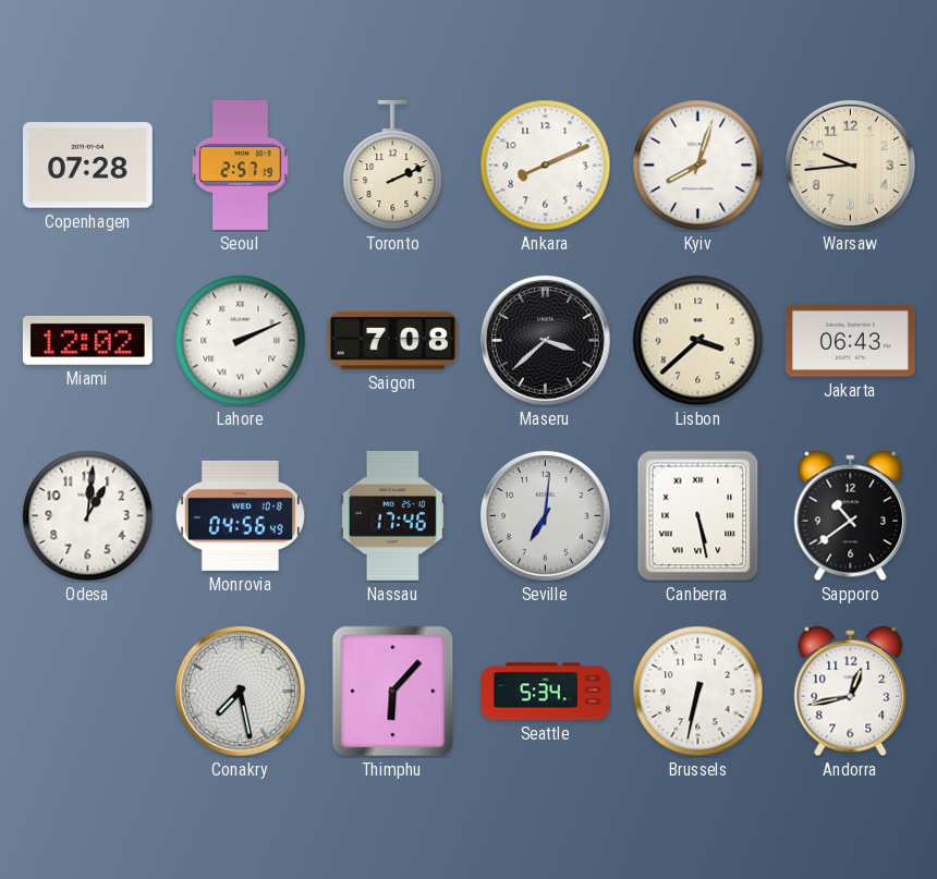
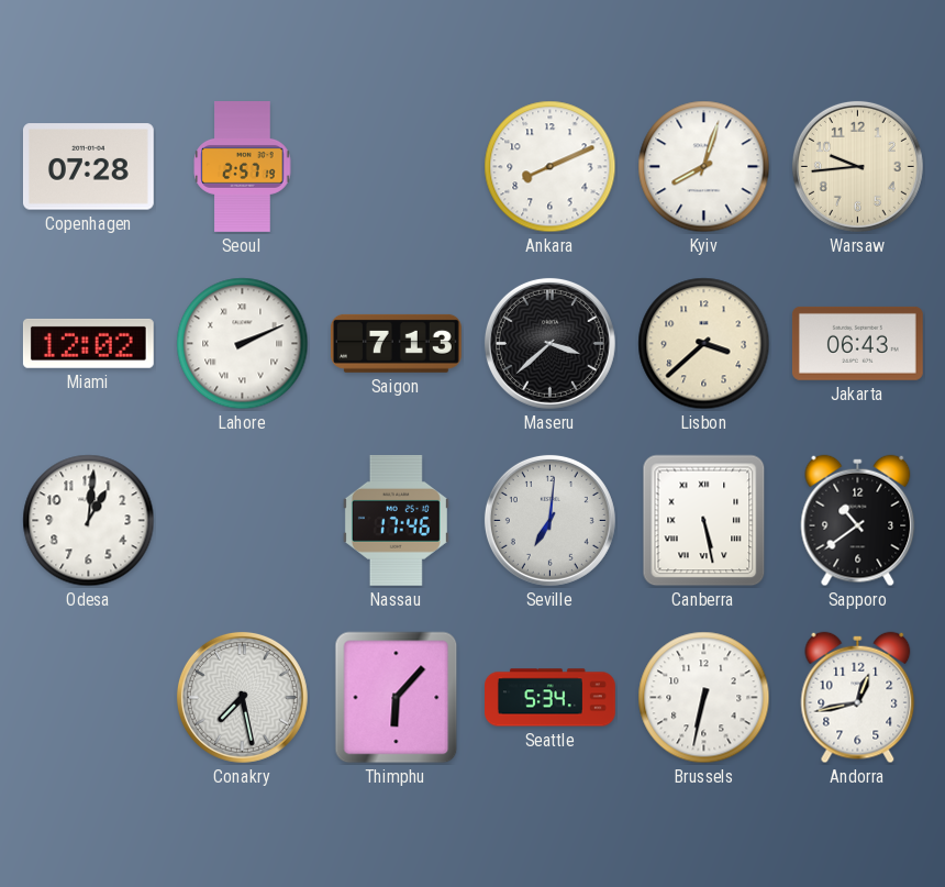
Toronto: 2:11 -> none (393, 166)
Saigon: 7:08 -> 7:13 (396, 343)
Monrovia: 04:56 -> none (240, 515)
